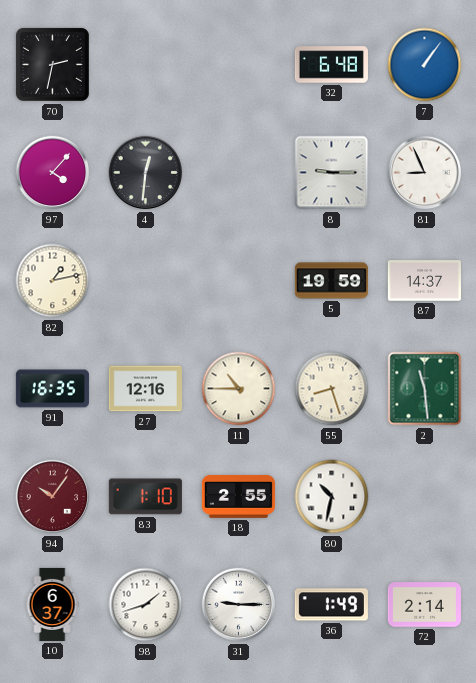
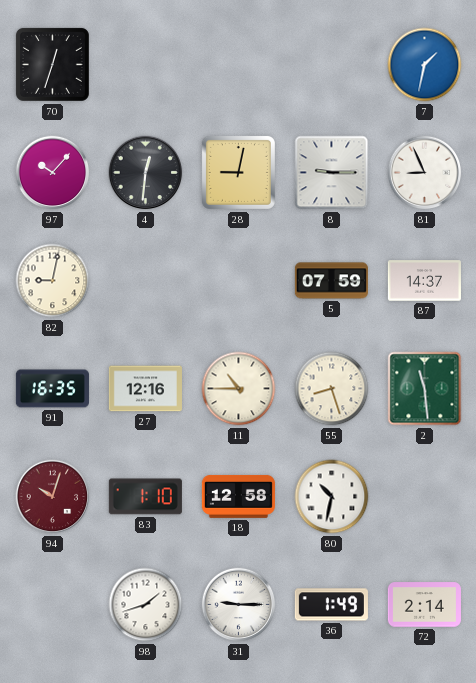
70: 2:32 -> 12:33 (52, 64)
32: 6:48 -> none (331, 65)
7: 1:06 -> 1:32 (425, 65)
97: 4:07 -> 10:07 (53, 173)
28: none -> 9:02 (238, 172)
82: 1:13 -> 9:02 (53, 281)
5: 19:59 -> 07:59 (331, 281)
94: 10:06 -> 10:03 (53, 497)
18: 2:55 -> 12:58 (238, 496)
10: 6:37 -> none (52, 604)
